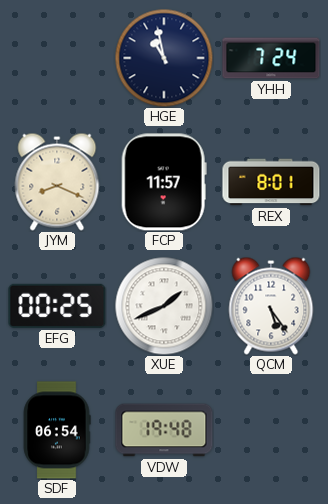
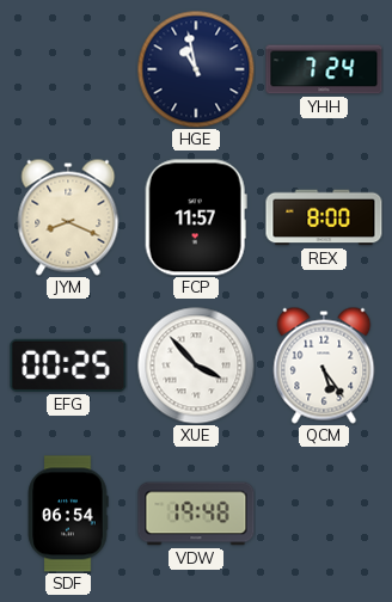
REX: 8:01 -> 8:00 (324, 217)
XUE: 1:41 -> 3:53 (196, 365)
